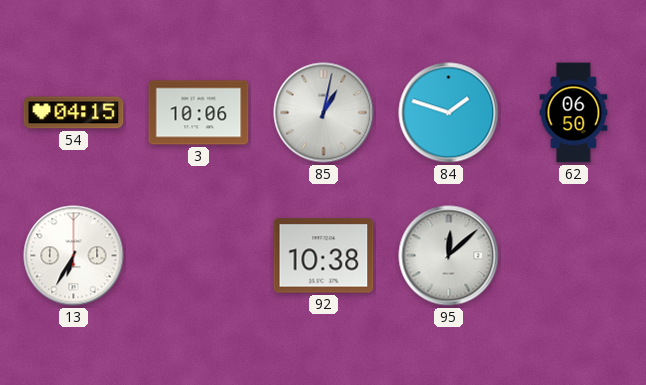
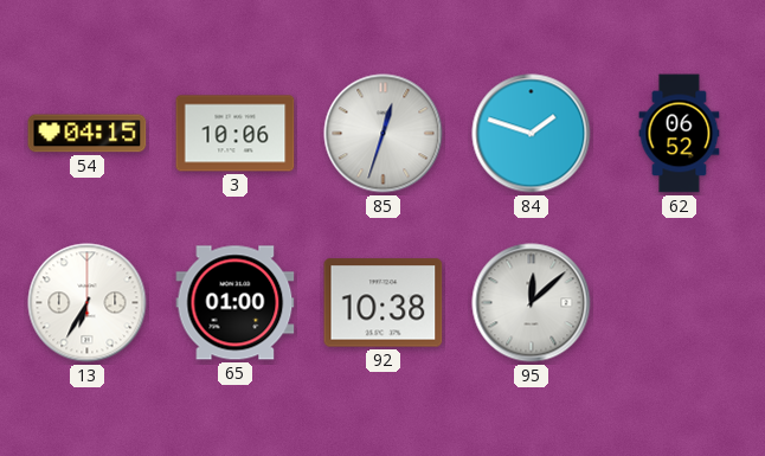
85: 1:02 -> 12:33 (384, 134)
62: 06:50 -> 06:52 (680, 134)
65: none -> 01:00 (236, 303)
